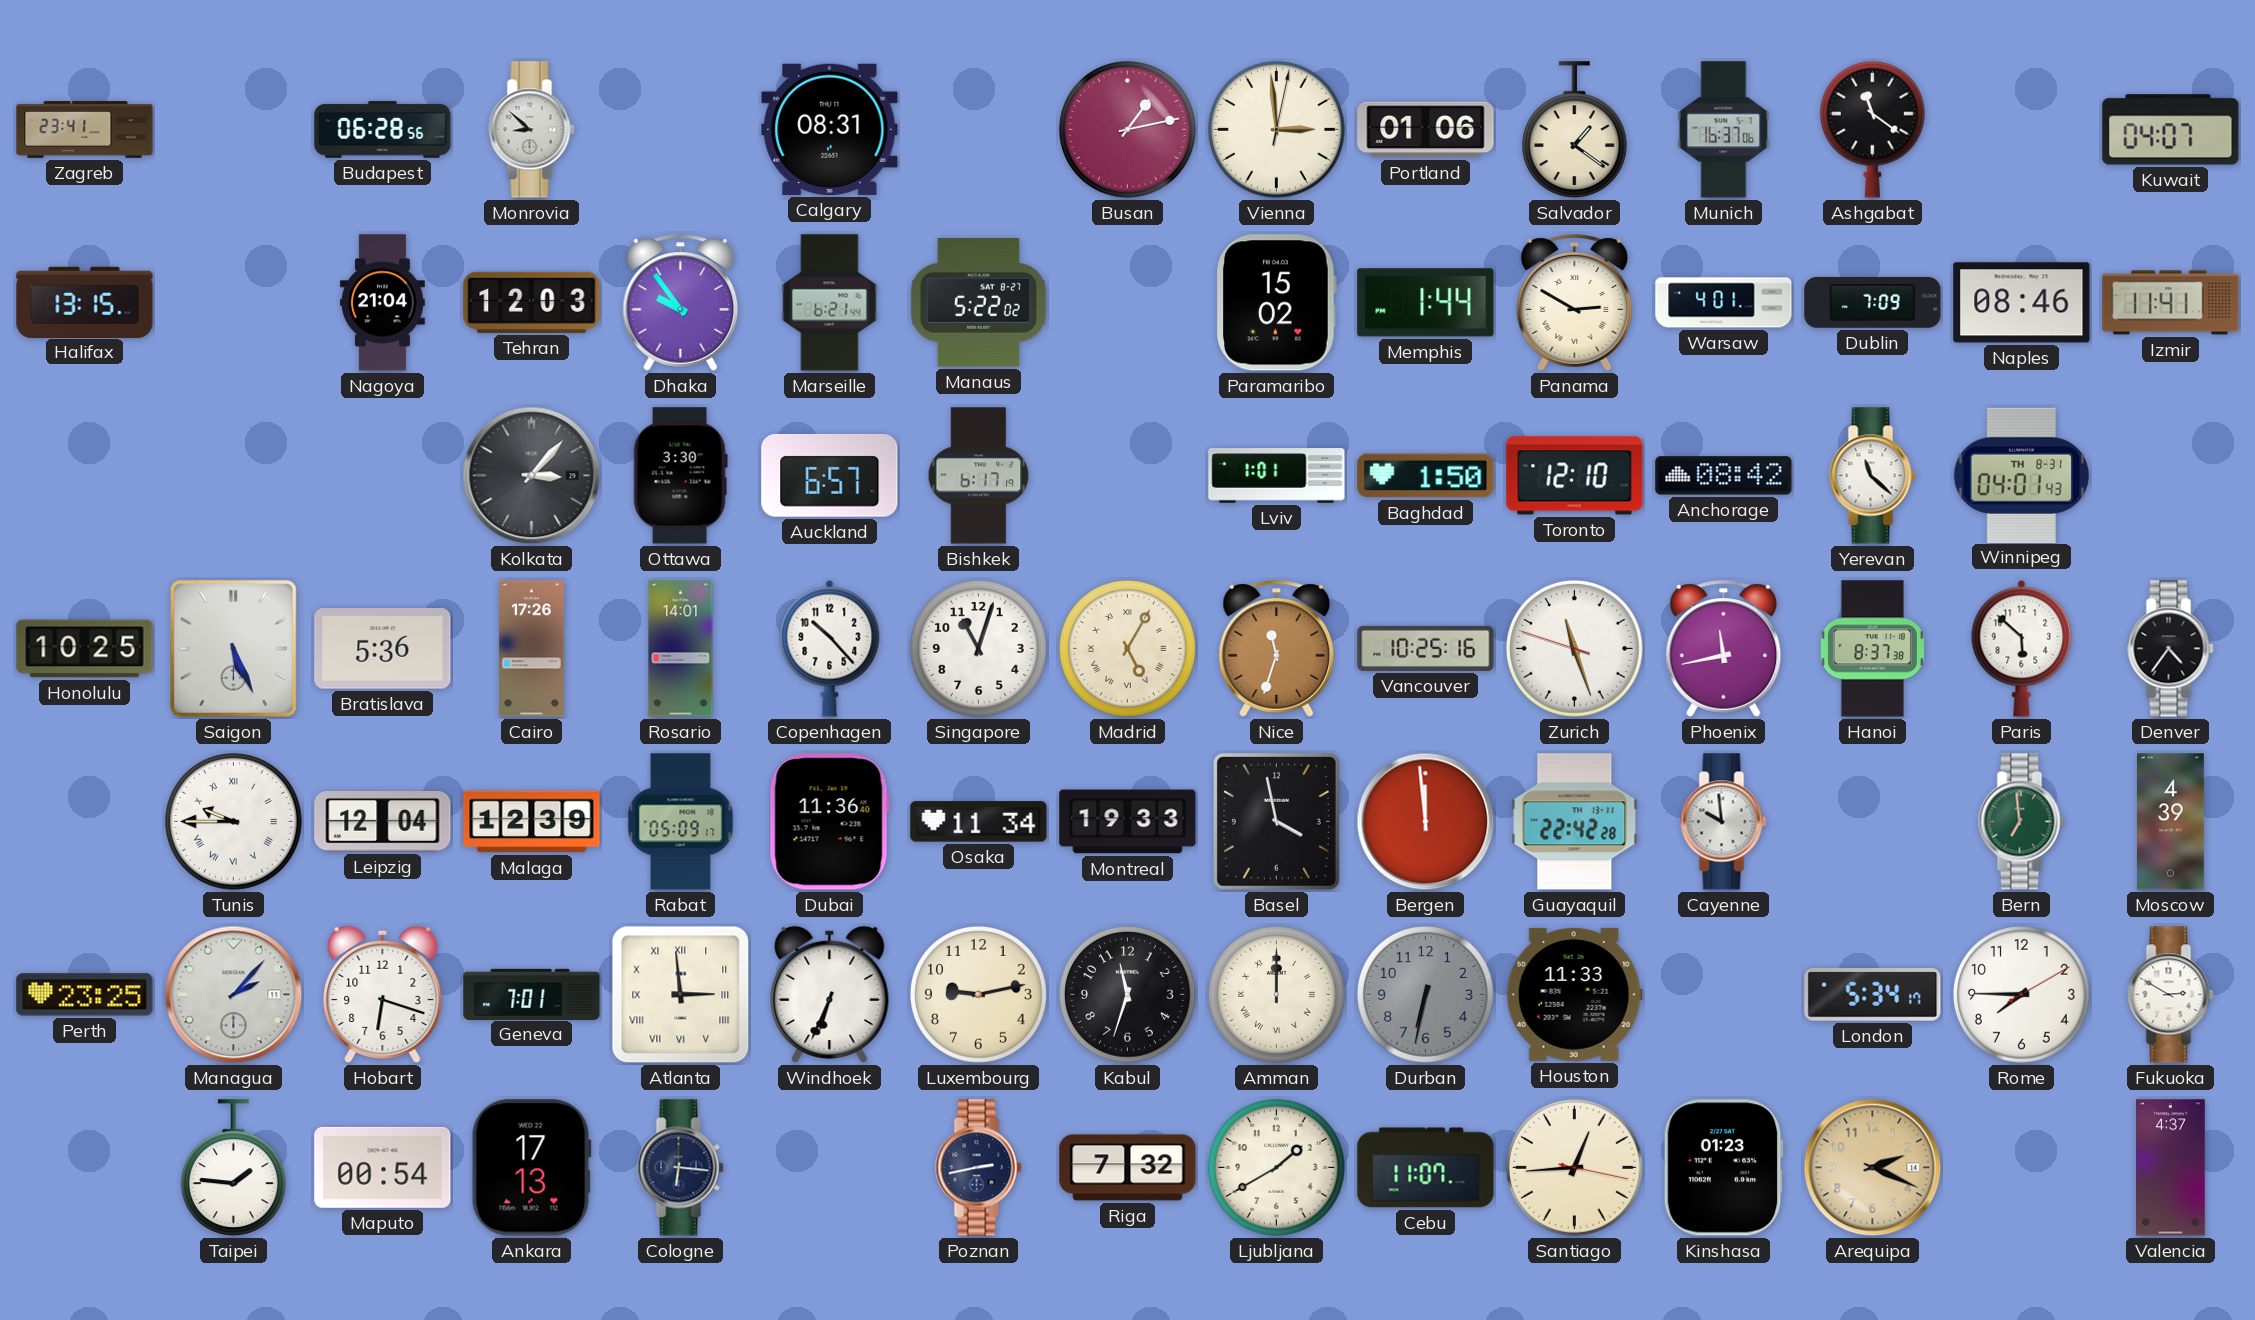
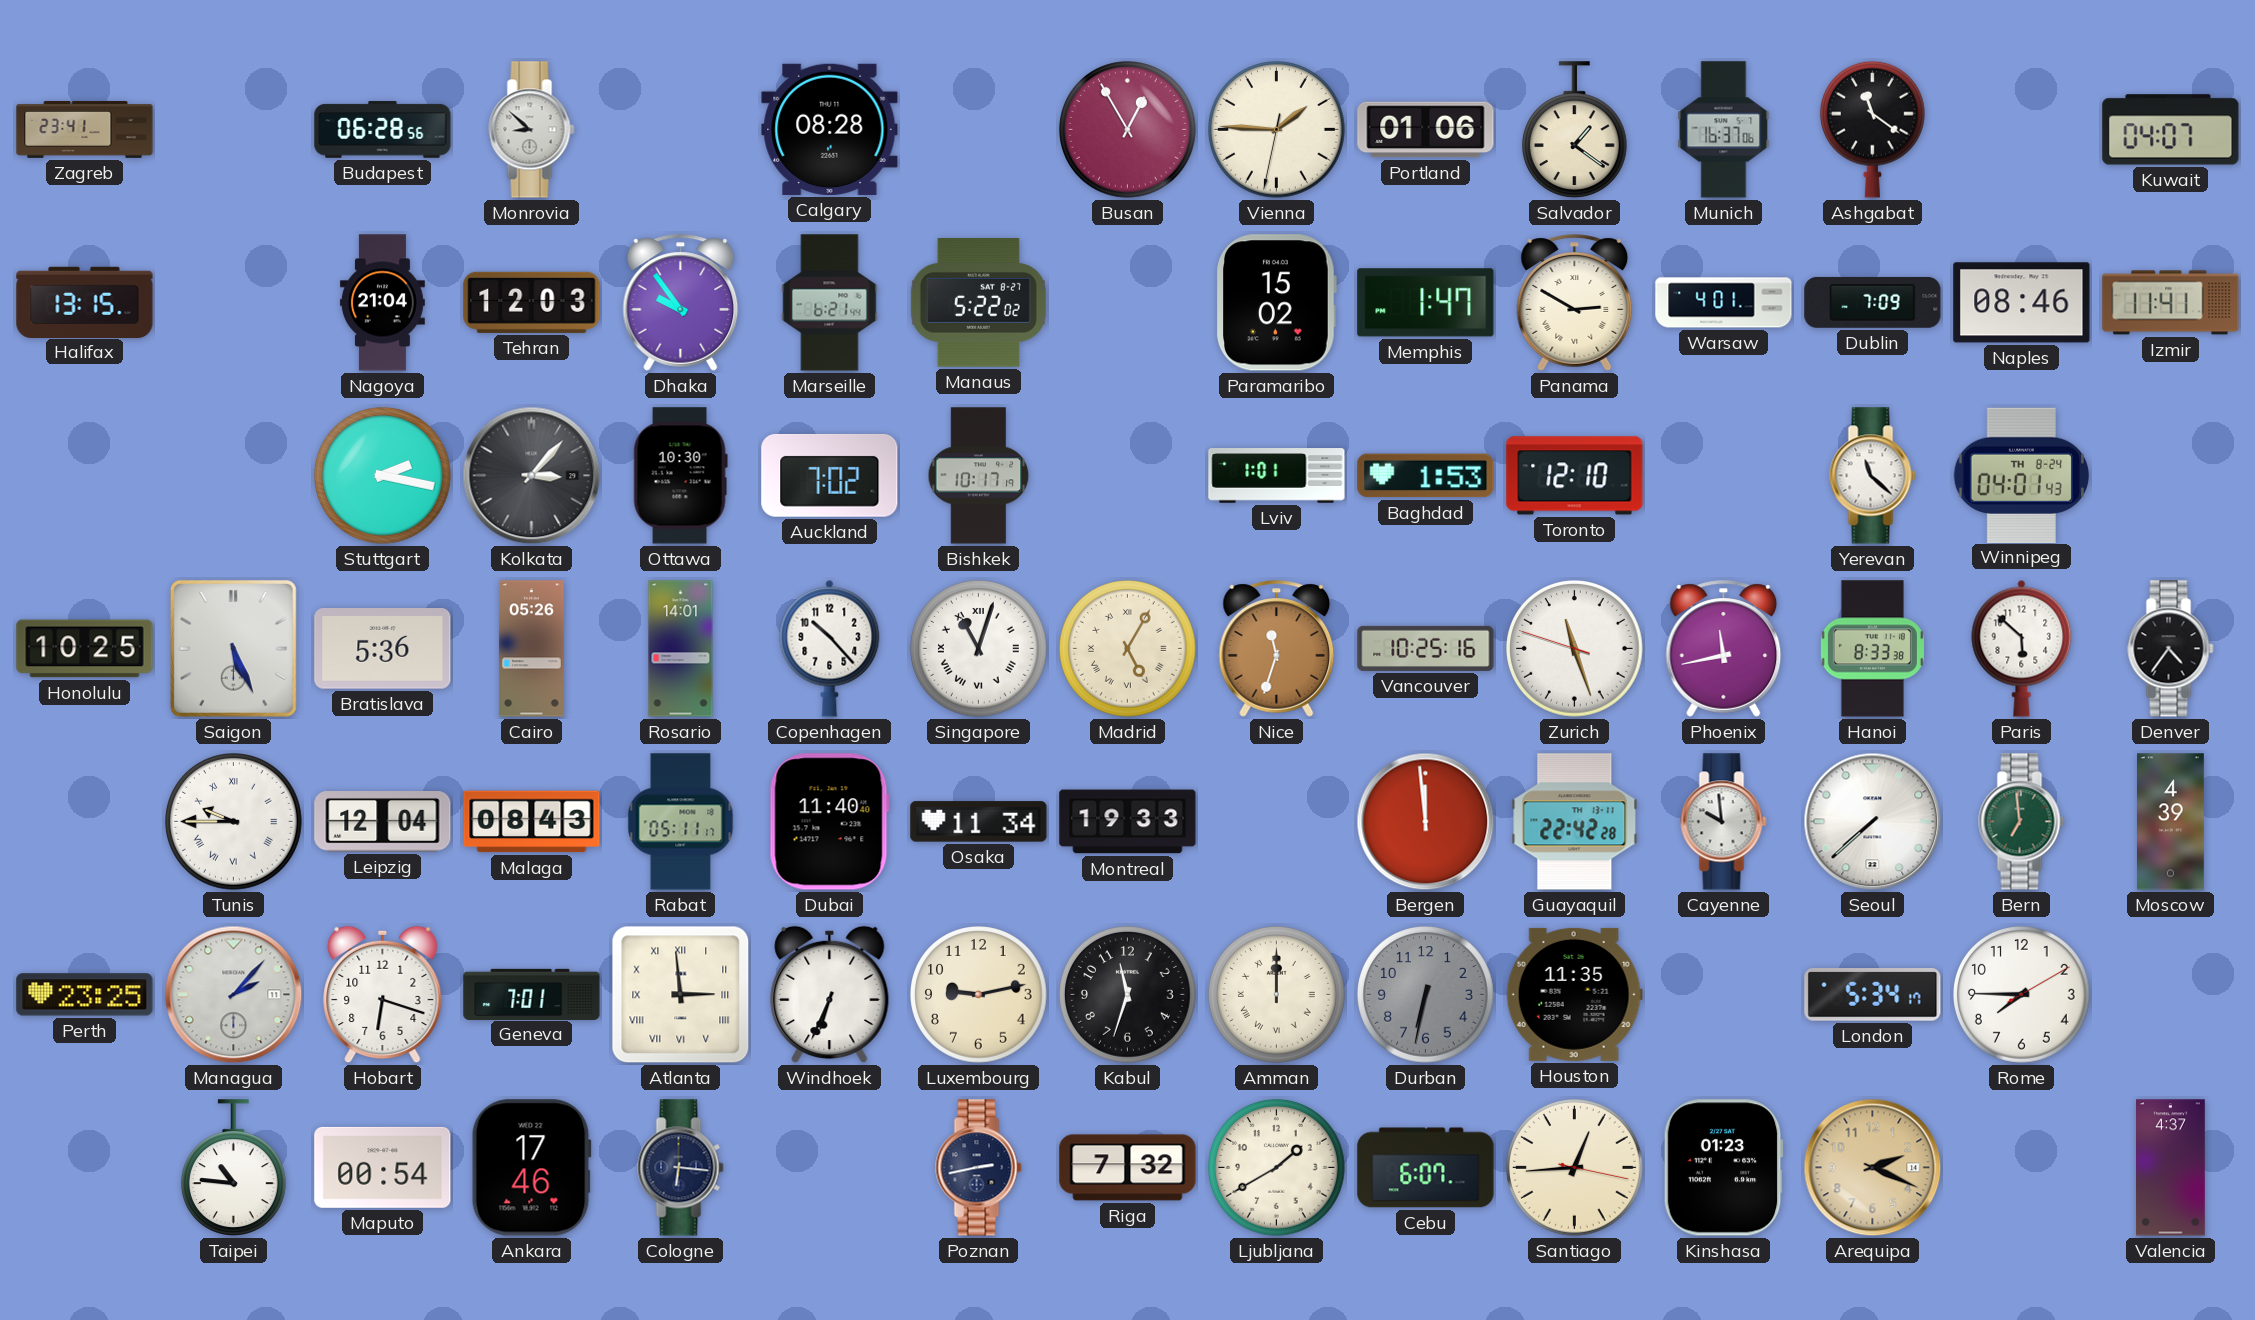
Calgary: 08:31 -> 08:28 (830, 129)
Busan: 1:13 -> 12:55 (1128, 130)
Vienna: 2:59 -> 1:45 (1277, 130)
Memphis: 1:44 -> 1:47 (1426, 303)
Stuttgart: none -> 2:17 (383, 476)
Ottawa: 3:30 -> 10:30 (680, 476)
Auckland: 6:57 -> 7:02 (830, 475)
Bishkek: 6:17 -> 10:17 (979, 476)
Baghdad: 1:50 -> 1:53 (1426, 476)
Anchorage: 08:42 -> none (1724, 476)
Winnipeg date: TH 8-31 -> TH 8-24 (2021, 475)
Cairo: 17:26 -> 05:26 (531, 649)
Singapore numerals: Arabic -> Roman (979, 649)
Hanoi: 8:37 -> 8:33 (1872, 649)
Malaga: 12:39 -> 08:43 (532, 822)
Rabat: 05:09 -> 05:11 (681, 822)
Dubai: 11:36 -> 11:40 (829, 822)
Basel: 3:58 -> none (1276, 821)
Seoul: none -> 7:38 (1873, 822)
Houston: 11:33 -> 11:35 (1574, 994)
Fukuoka: 2:50 -> none (2171, 995)
Taipei: 1:46 -> 10:46 (233, 1168)
Ankara: 17:13 -> 17:46 (531, 1168)
Cebu: 11:07 -> 6:07 (1426, 1168)
